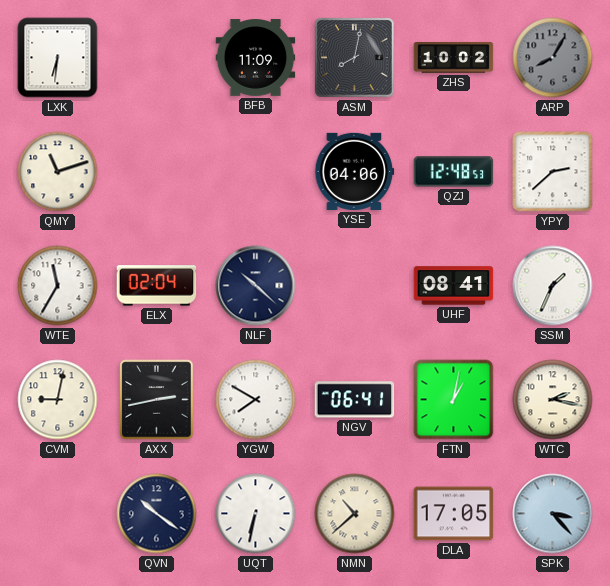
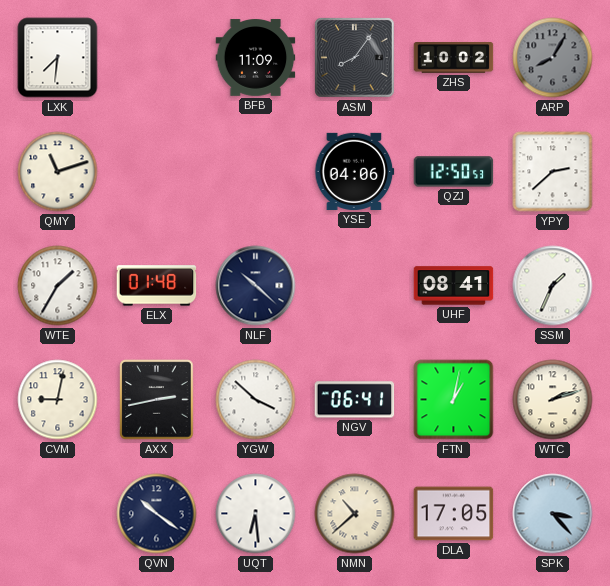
LXK: 6:31 -> 7:31 (58, 58)
ASM: 8:02 -> 8:06 (355, 58)
QZJ: 12:48 -> 12:50 (454, 172)
WTE: 11:35 -> 1:35 (58, 286)
ELX: 02:04 -> 01:48 (157, 286)
YGW: 7:50 -> 3:52 (256, 400)
WTC: 2:17 -> 2:12 (553, 400)
UQT: 6:32 -> 6:29 (256, 514)
